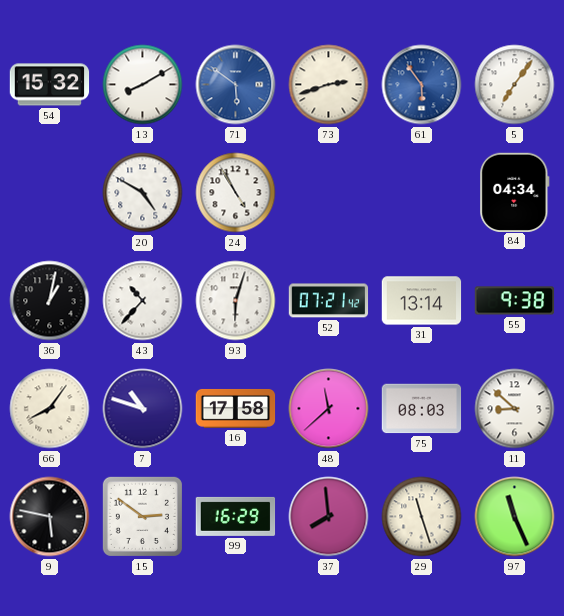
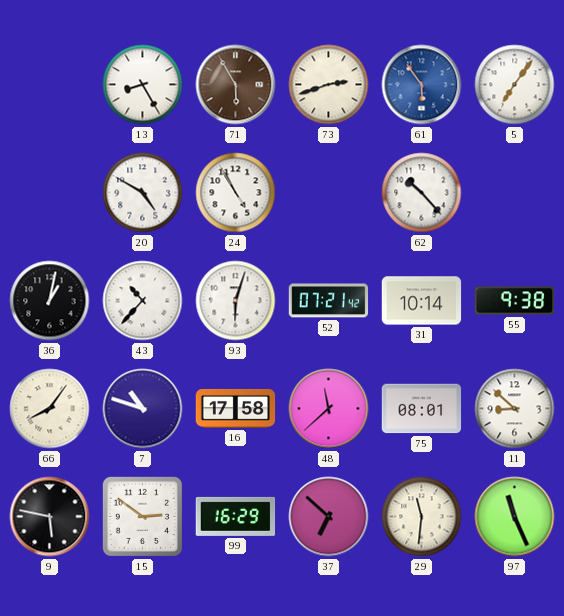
54: 15:32 -> none (50, 85)
13: 8:10 -> 8:25 (143, 85)
71: 5:51 -> 5:55 (236, 85)
71 dial: blue -> brown (236, 85)
62: none -> 10:23 (422, 193)
84: 04:34 -> none (515, 192)
31: 13:14 -> 10:14 (422, 301)
75: 08:03 -> 08:01 (422, 409)
37: 7:59 -> 6:52 (329, 517)
29: 11:27 -> 11:31 (422, 517)
